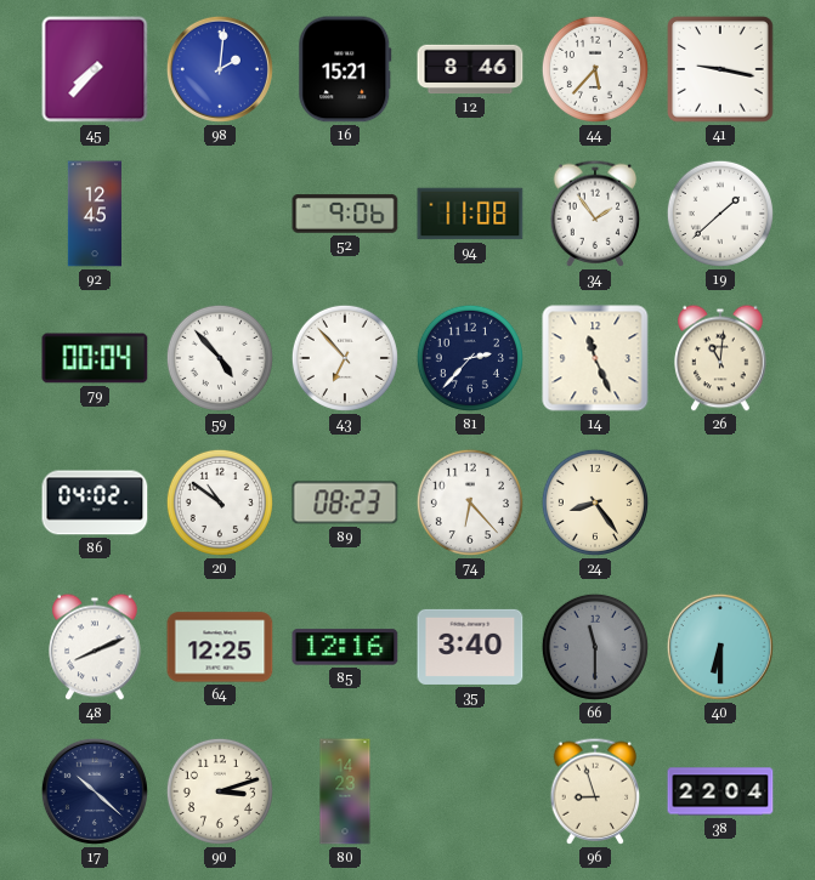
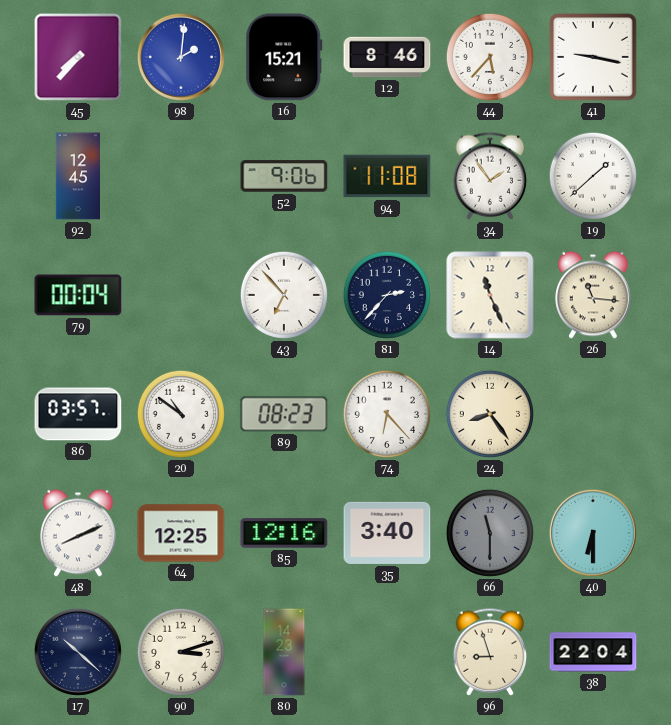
59: 4:53 -> none (220, 358)
26: 11:01 -> 11:16 (593, 295)
86: 04:02 -> 03:57 (78, 414)
